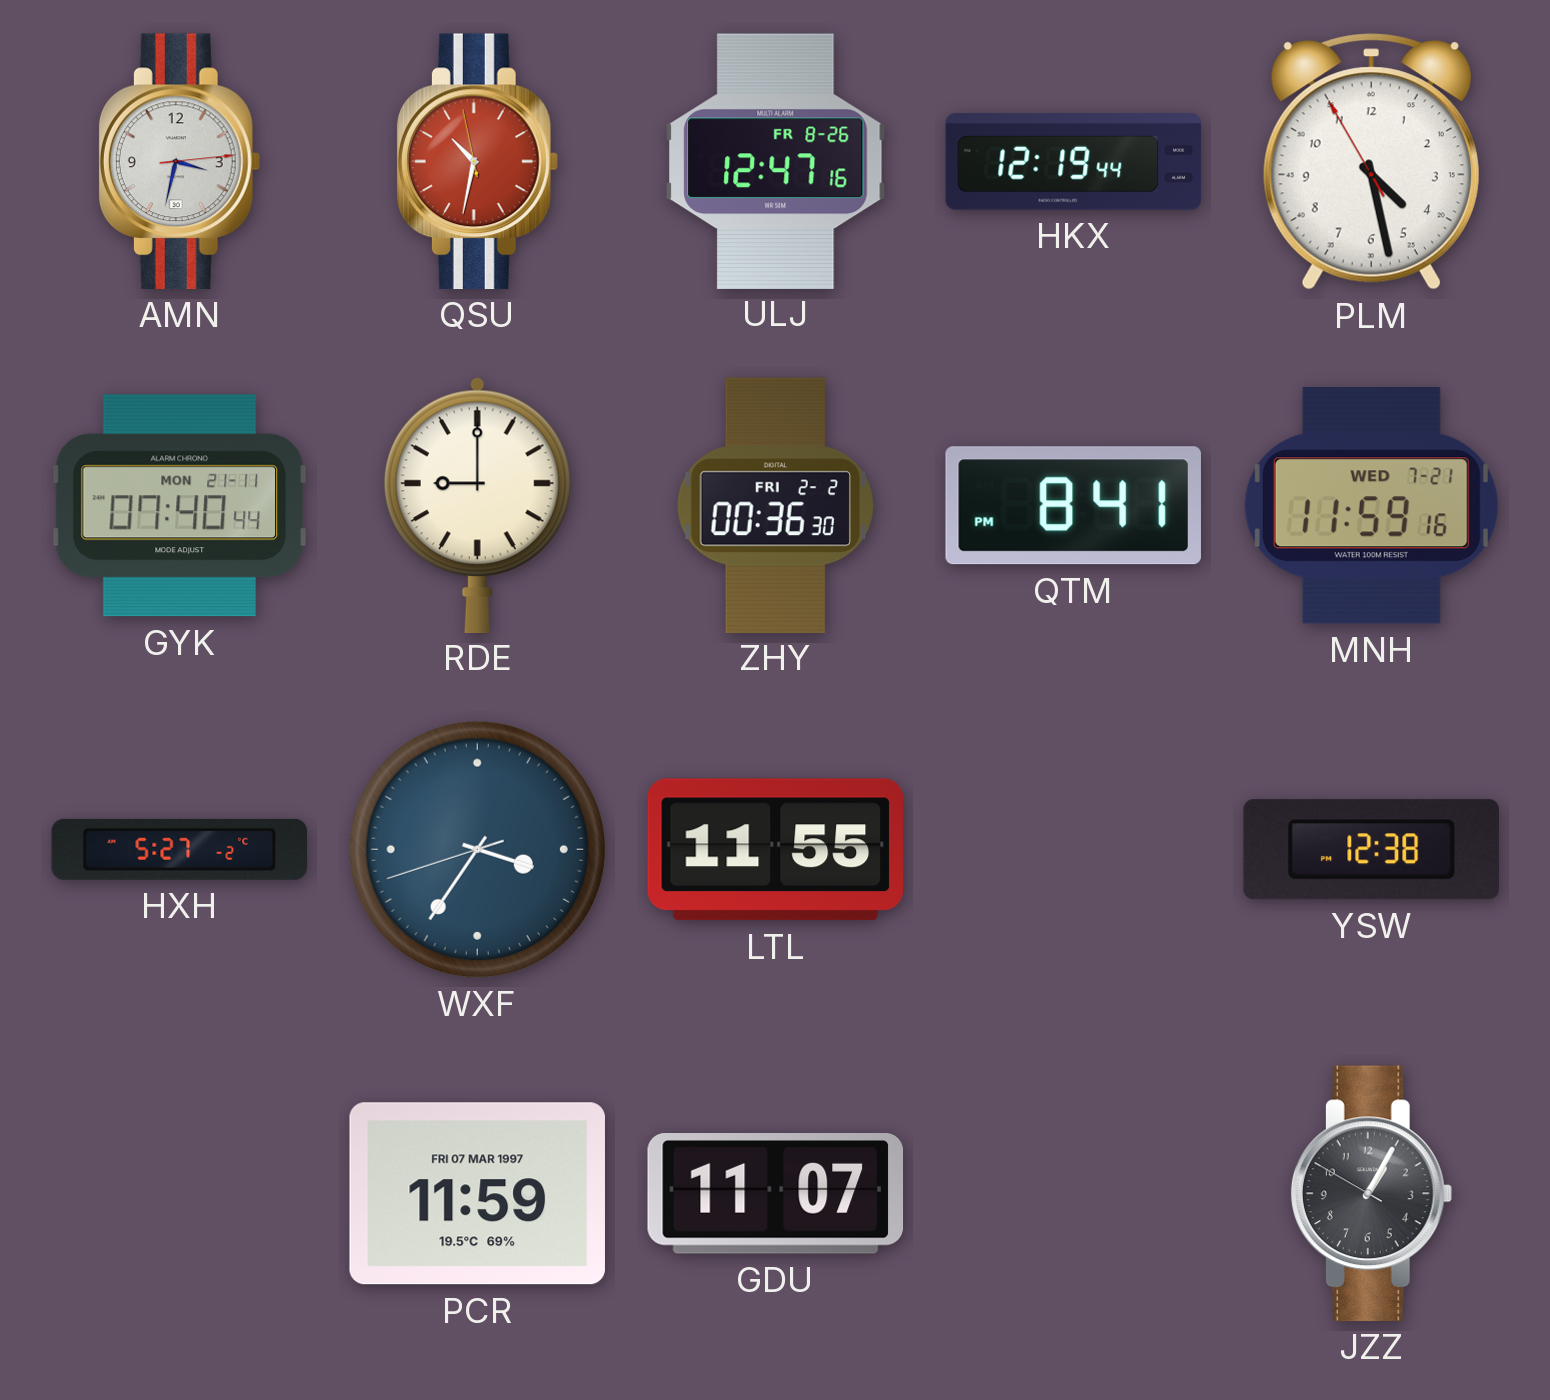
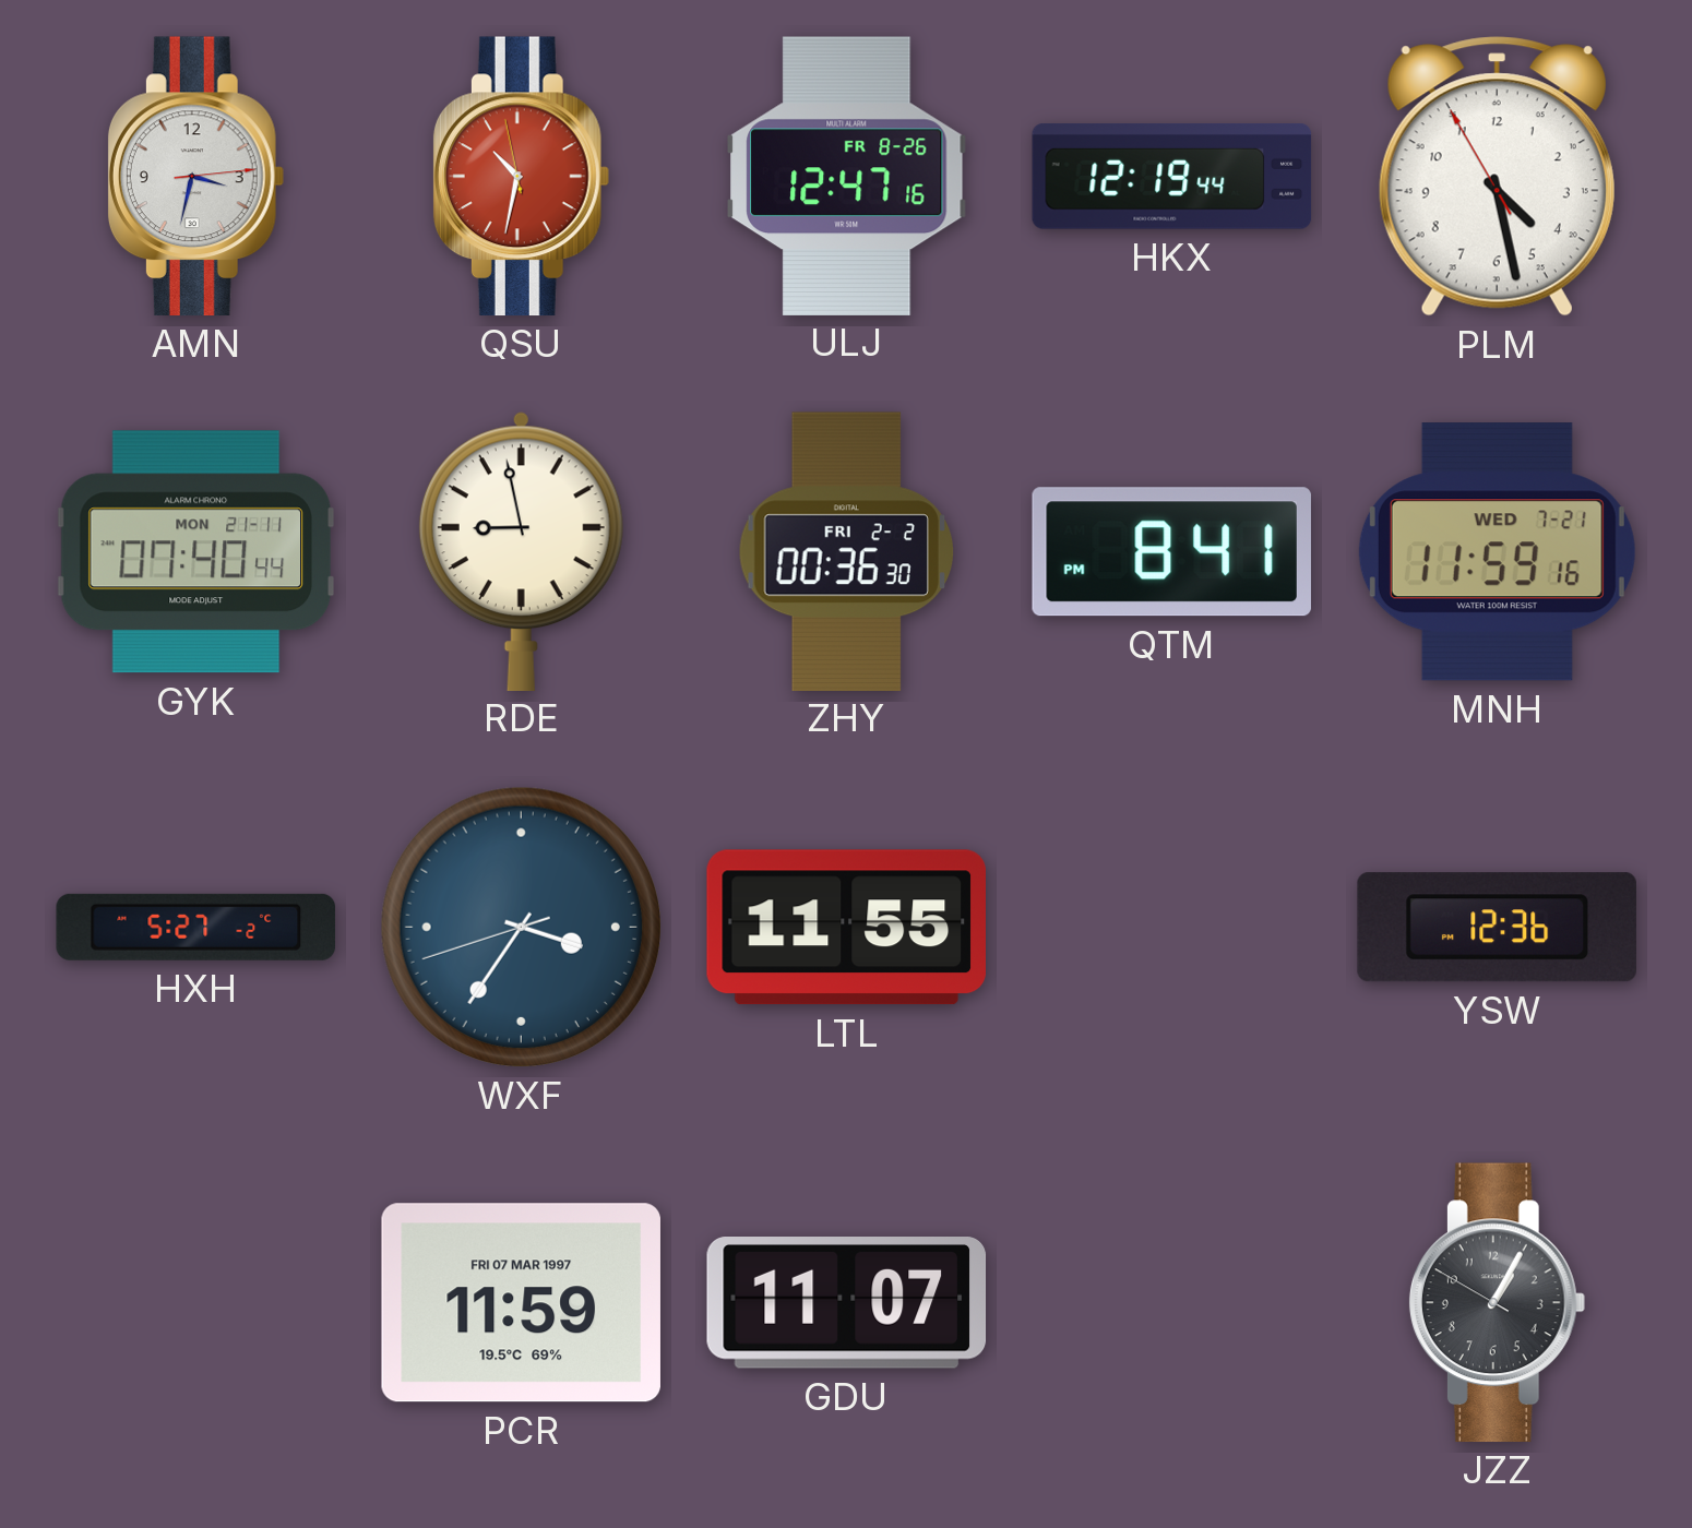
RDE: 9:00 -> 8:58 (521, 551)
YSW: 12:38 -> 12:36 (1497, 928)
